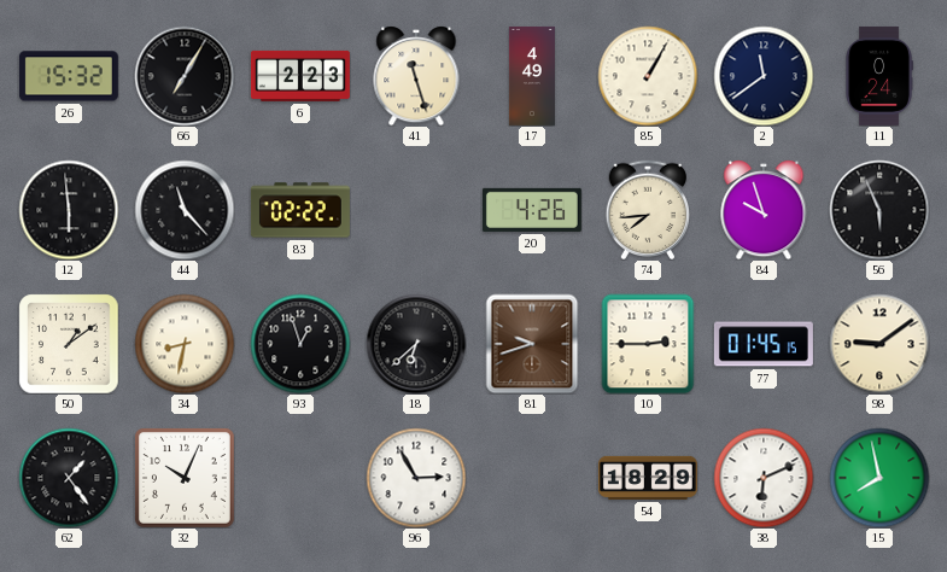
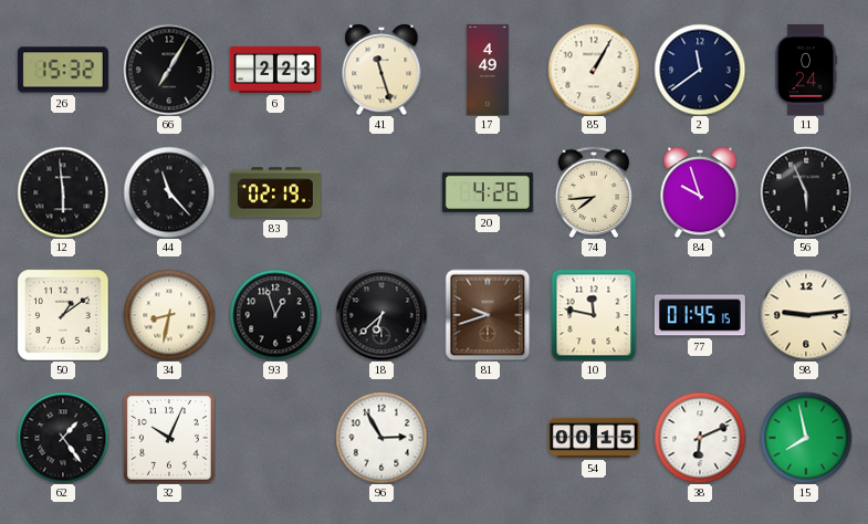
83: 02:22 -> 02:19 (275, 192)
10: 2:45 -> 11:47 (594, 315)
98: 9:09 -> 9:14 (806, 315)
54: 18:29 -> 00:15 (594, 438)
